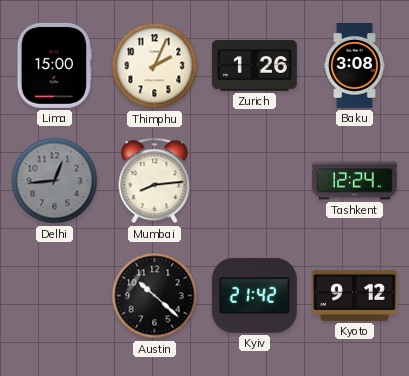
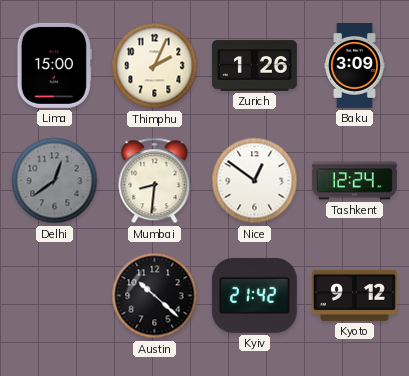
Baku: 3:08 -> 3:09 (355, 66)
Delhi: 12:44 -> 12:39 (55, 181)
Mumbai: 8:14 -> 8:31 (155, 181)
Nice: none -> 12:51 (255, 181)
